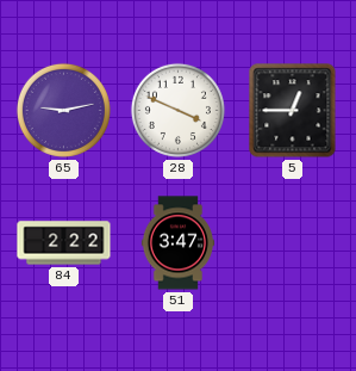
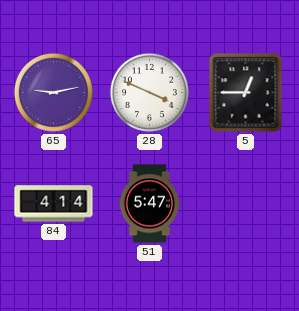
84: 2:22 -> 4:14 (54, 204)
51: 3:47 -> 5:47 (150, 204)
